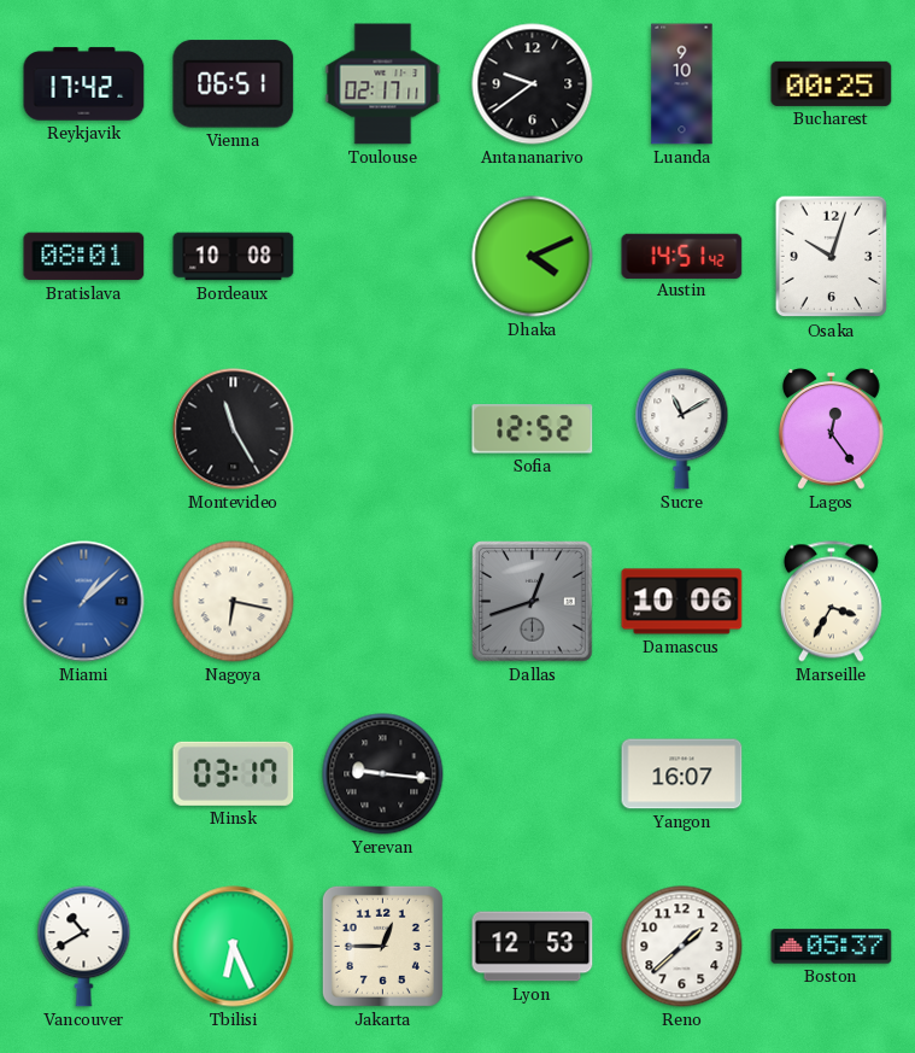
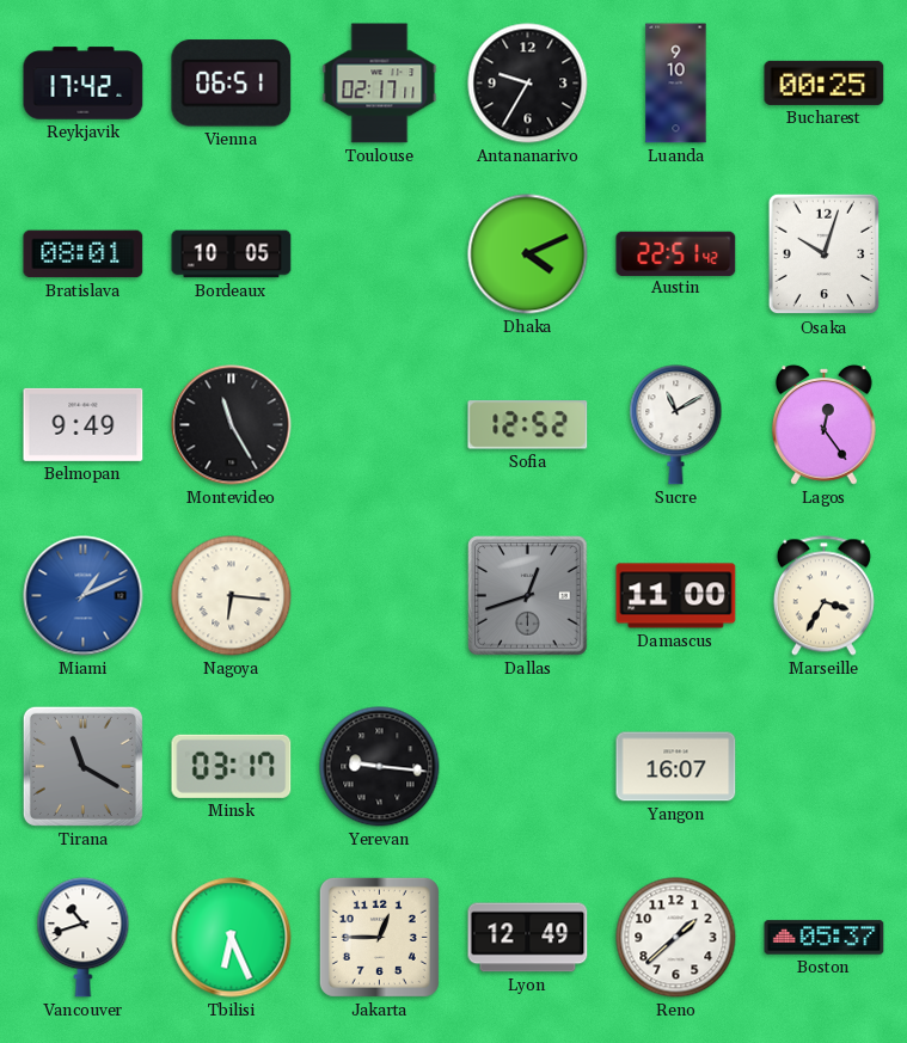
Antananarivo: 9:39 -> 9:35 (528, 84)
Bordeaux: 10:08 -> 10:05 (232, 254)
Austin: 14:51 -> 22:51 (676, 253)
Belmopan: none -> 9:49 (84, 424)
Miami: 1:08 -> 1:11 (84, 596)
Nagoya: 6:17 -> 6:16 (232, 596)
Damascus: 10:06 -> 11:00 (676, 596)
Tirana: none -> 11:20 (82, 766)
Vancouver: 10:40 -> 10:42 (84, 938)
Lyon: 12:53 -> 12:49 (528, 938)
